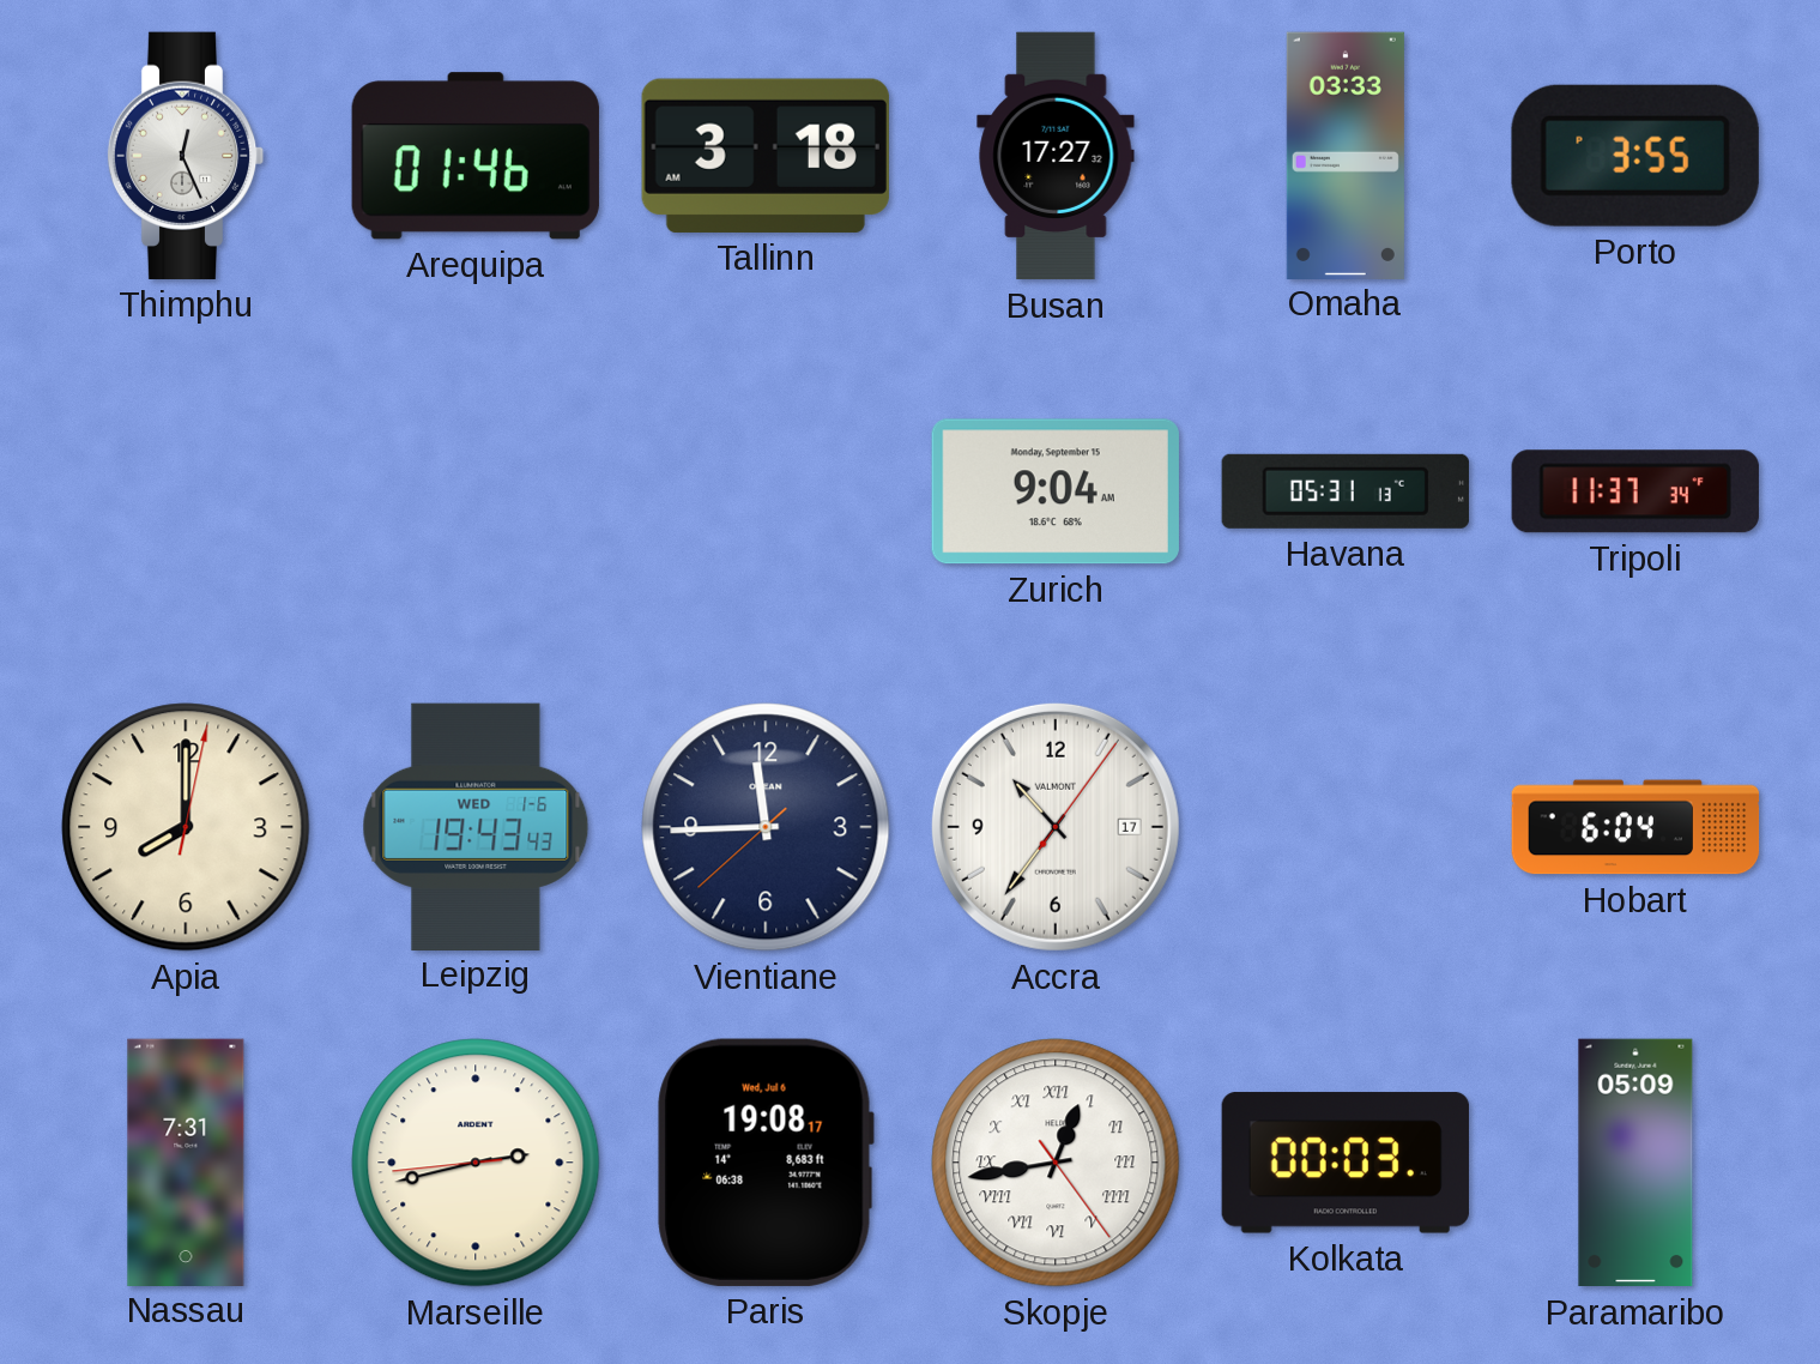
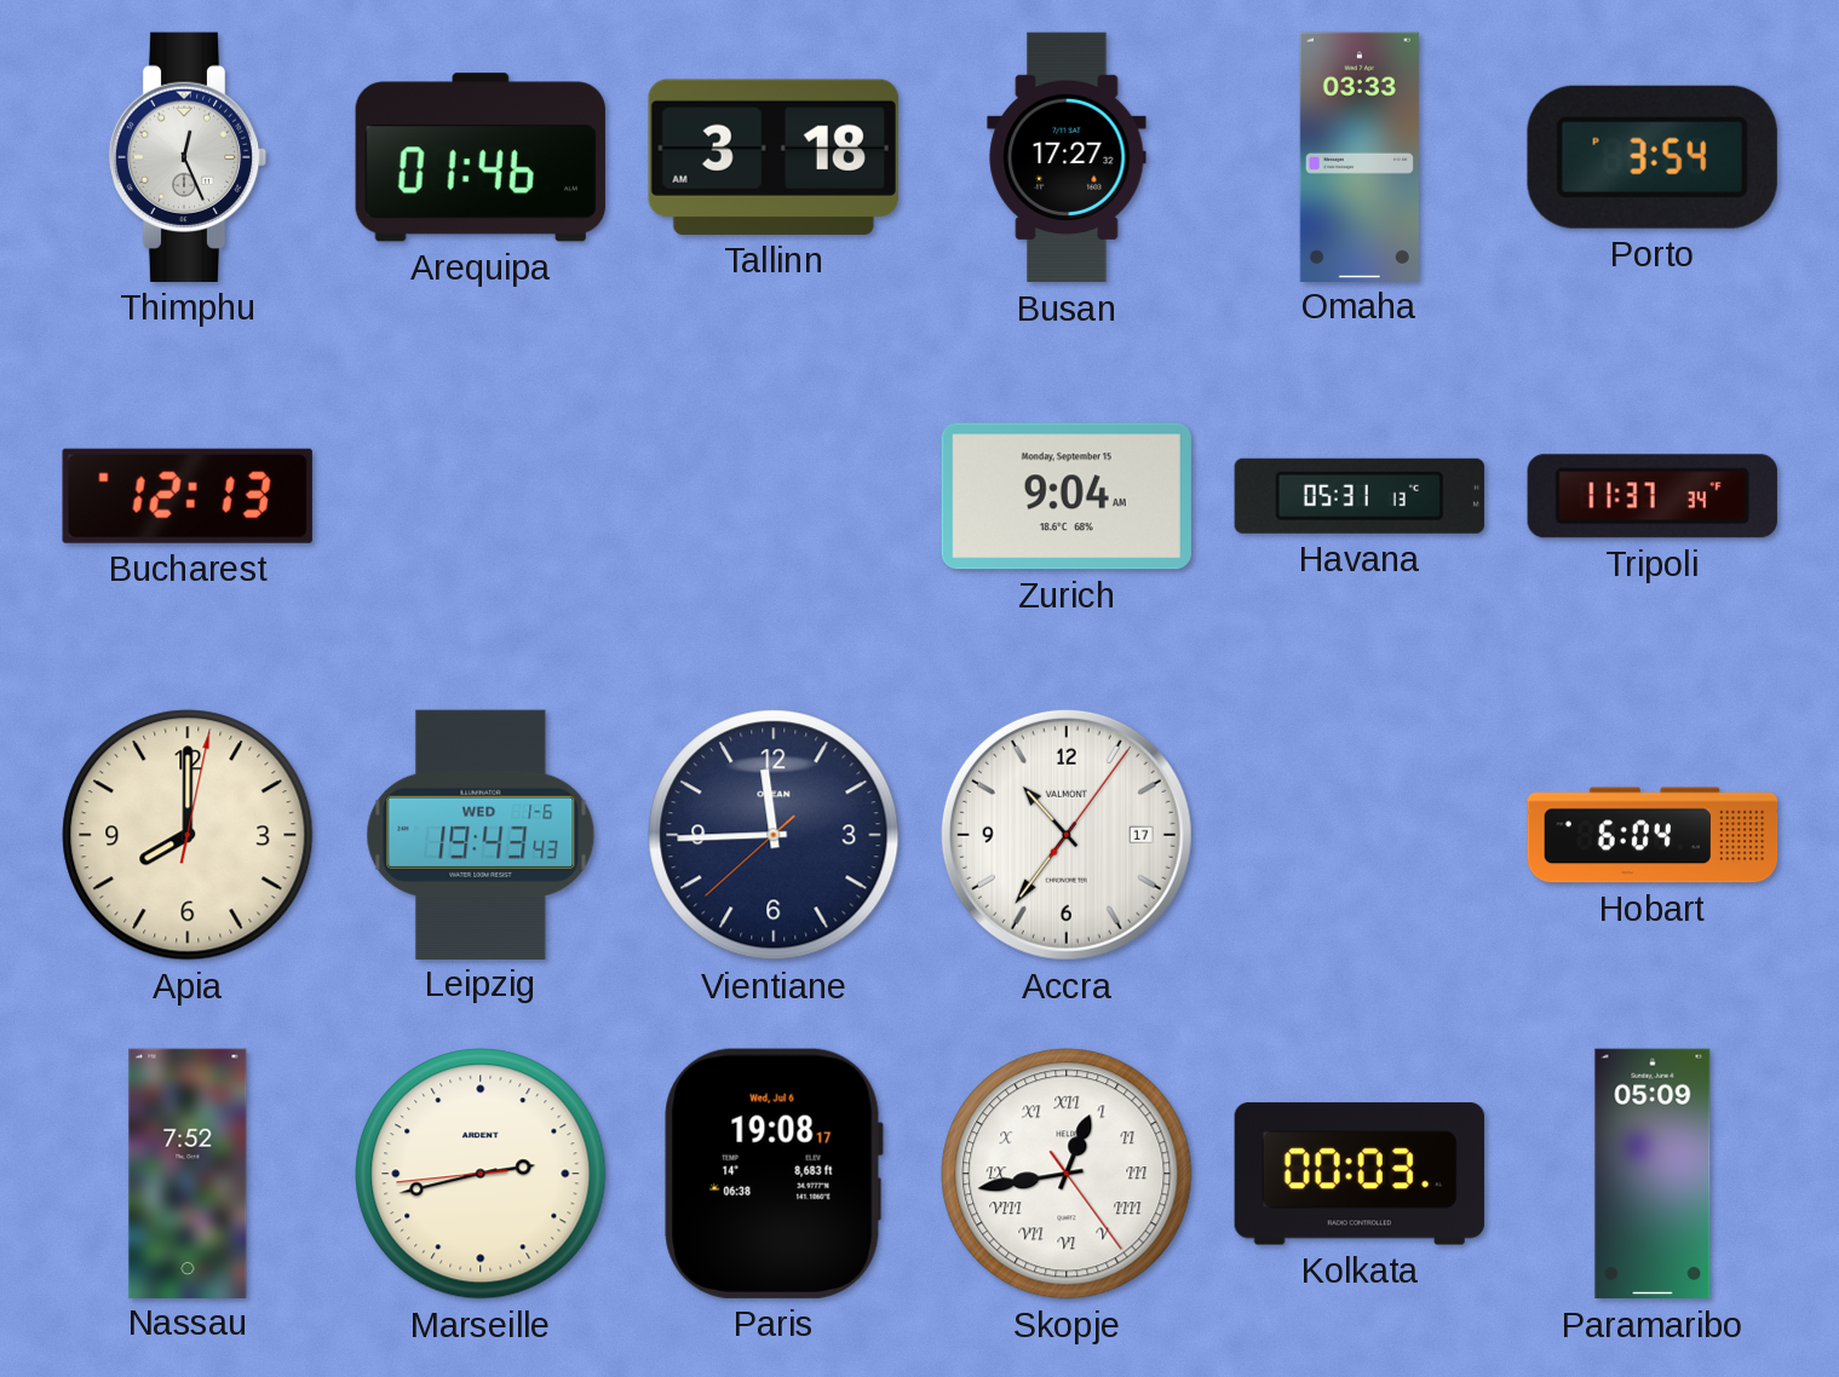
Porto: 3:55 -> 3:54 (1653, 157)
Bucharest: none -> 12:13 (188, 496)
Nassau: 7:31 -> 7:52 (188, 1173)
